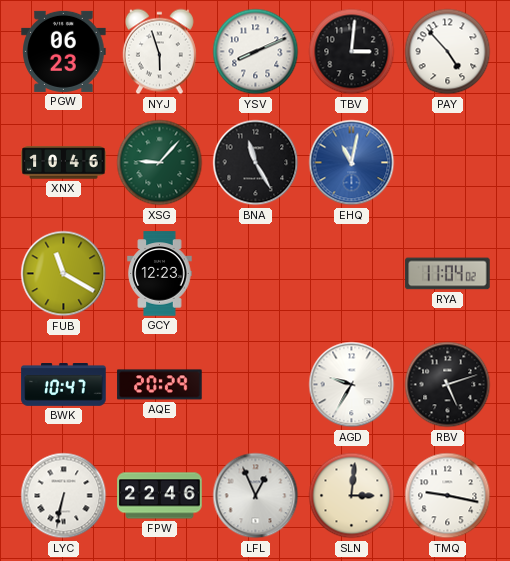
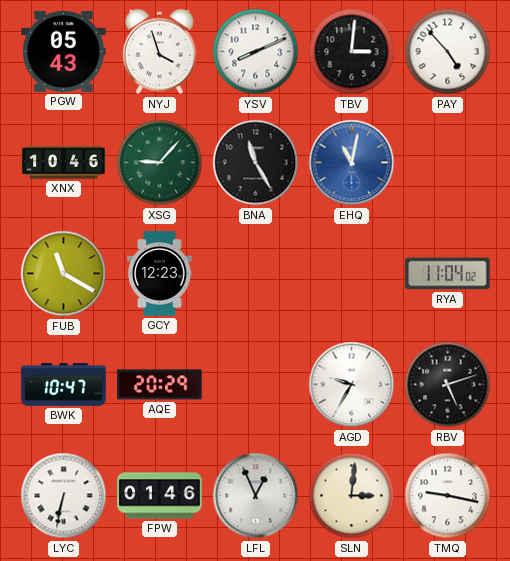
PGW: 06:23 -> 05:43 (64, 51)
NYJ: 5:57 -> 3:57 (159, 52)
FPW: 22:46 -> 01:46 (160, 496)
